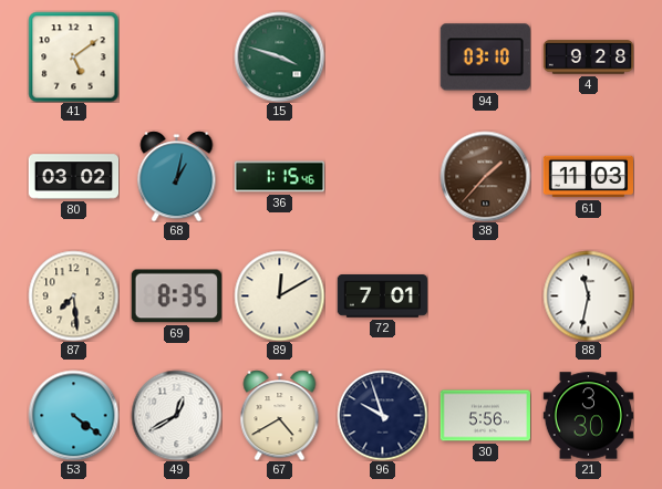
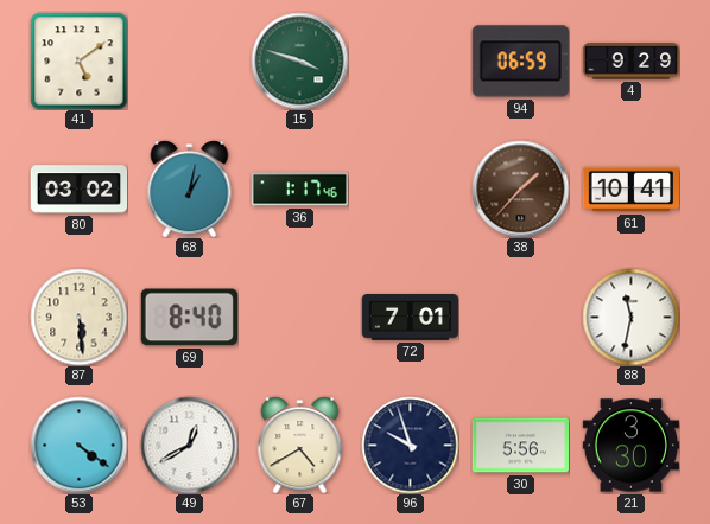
94: 03:10 -> 06:59 (520, 62)
4: 9:28 -> 9:29 (630, 62)
36: 1:15 -> 1:17 (299, 190)
61: 11:03 -> 10:41 (630, 190)
87: 7:29 -> 5:29 (78, 317)
69: 8:35 -> 8:40 (189, 318)
89: 12:10 -> none (279, 295)
